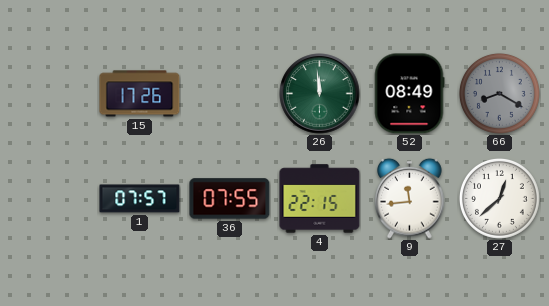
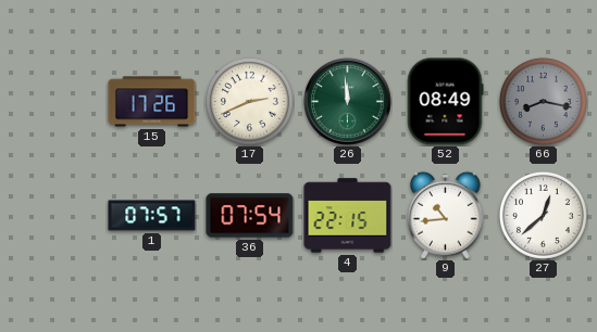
17: none -> 2:41 (249, 101)
66: 8:20 -> 8:17 (543, 101)
36: 07:55 -> 07:54 (250, 216)
9: 11:44 -> 10:44 (446, 215)
